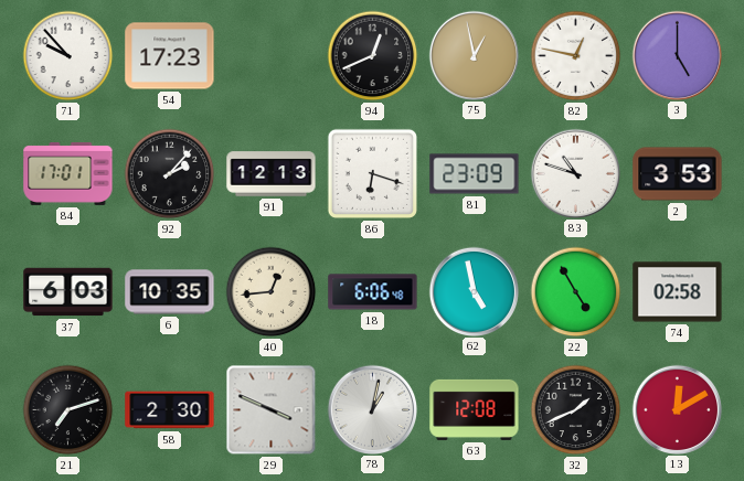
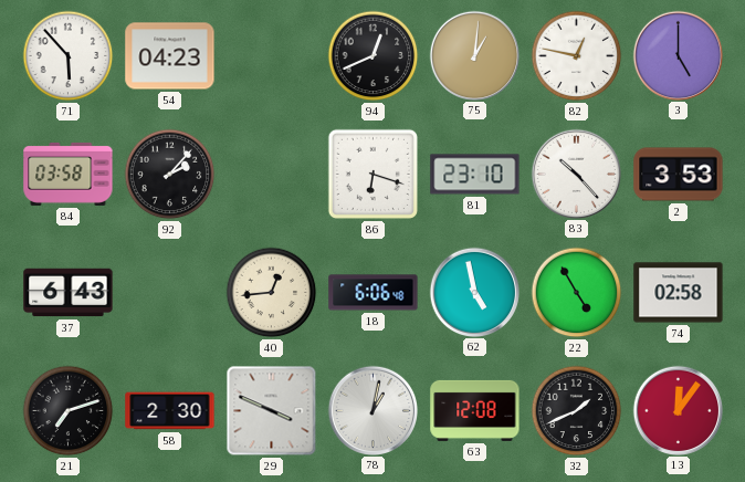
71: 9:53 -> 5:53 (69, 56)
54: 17:23 -> 04:23 (170, 56)
75: 12:58 -> 1:01 (474, 55)
84: 17:01 -> 03:58 (69, 174)
91: 12:13 -> none (272, 174)
81: 23:09 -> 23:10 (475, 175)
83: 10:48 -> 10:23 (576, 174)
37: 6:03 -> 6:43 (69, 293)
6: 10:35 -> none (170, 292)
13: 12:10 -> 12:06 (678, 410)
